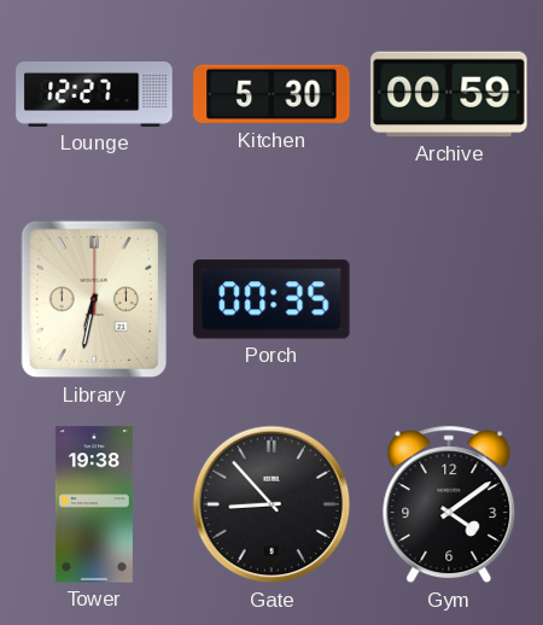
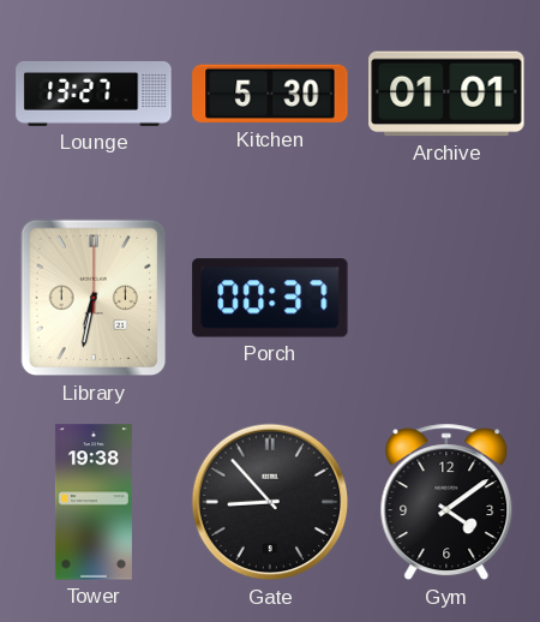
Lounge: 12:27 -> 13:27 (94, 94)
Archive: 00:59 -> 01:01 (446, 94)
Porch: 00:35 -> 00:37 (270, 298)
